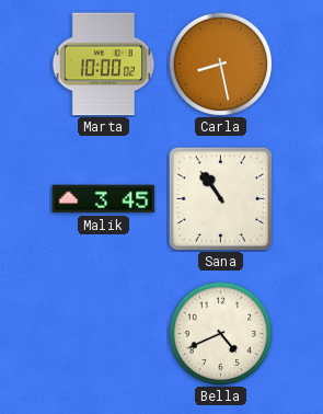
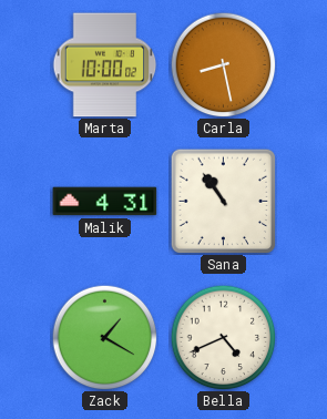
Malik: 3:45 -> 4:31 (105, 202)
Zack: none -> 1:20 (104, 337)
